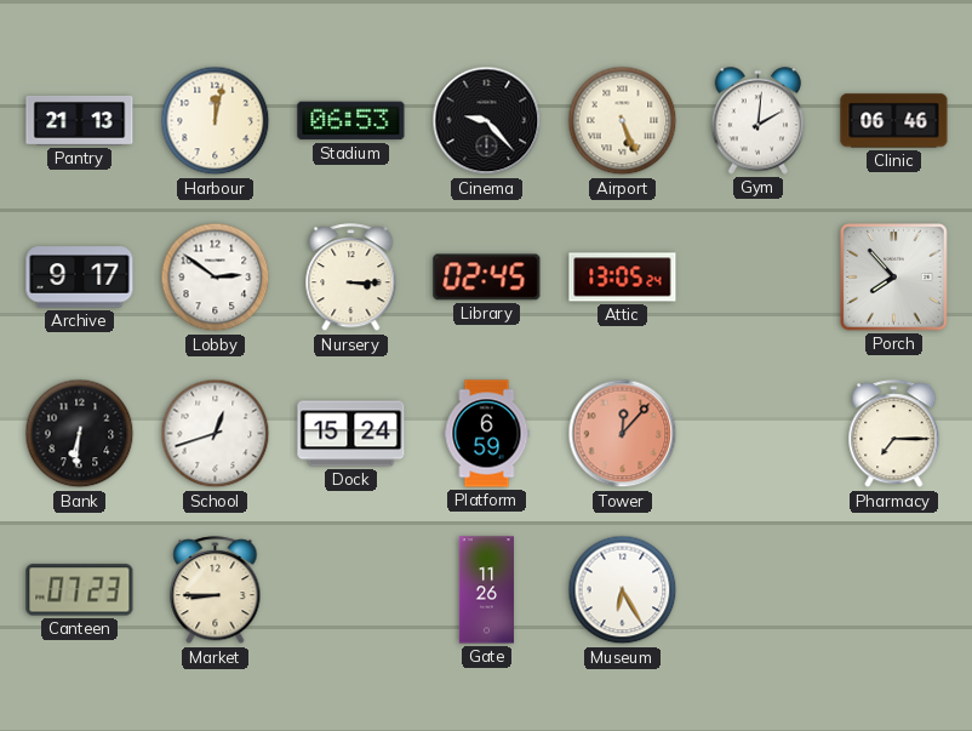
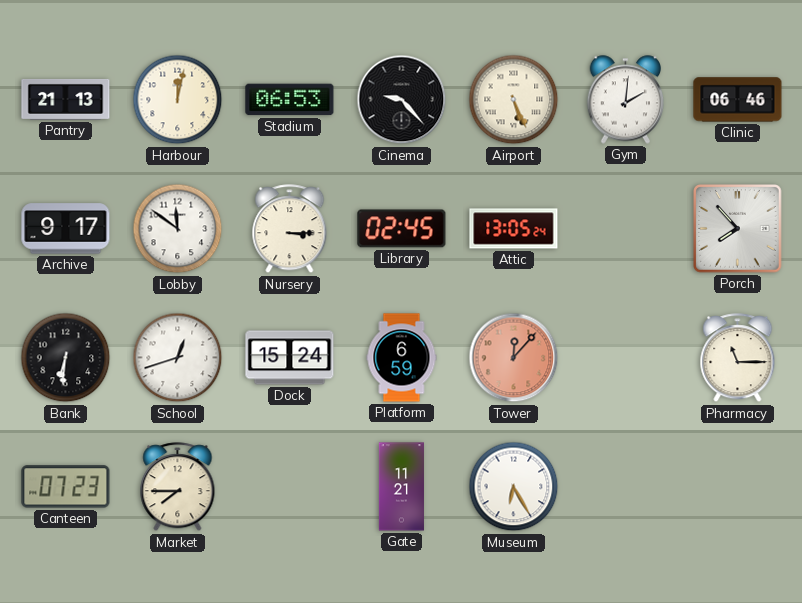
Lobby: 2:51 -> 11:51 (178, 229)
Pharmacy: 7:15 -> 11:15 (738, 358)
Market: 8:45 -> 7:45 (178, 487)
Gate: 11:26 -> 11:21 (401, 487)
